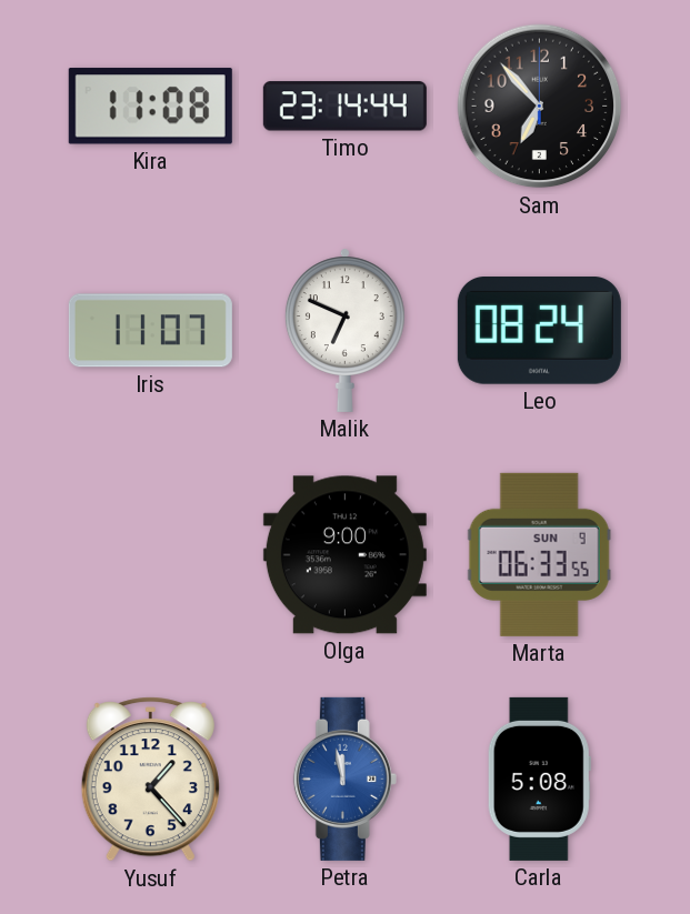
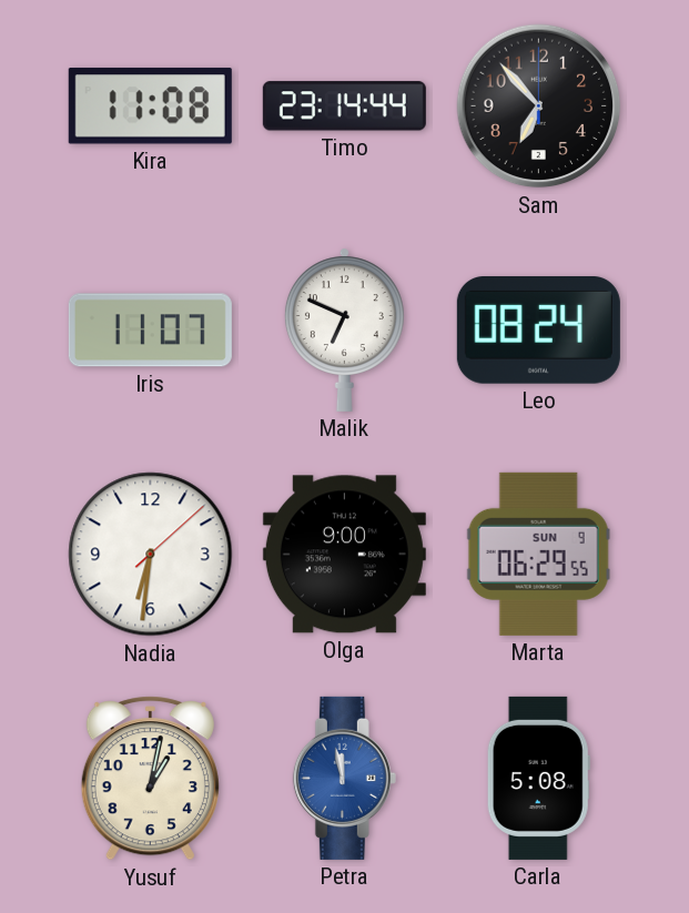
Nadia: none -> 6:31 (151, 555)
Marta: 06:33 -> 06:29 (538, 554)
Yusuf: 1:23 -> 1:02 (150, 779)
